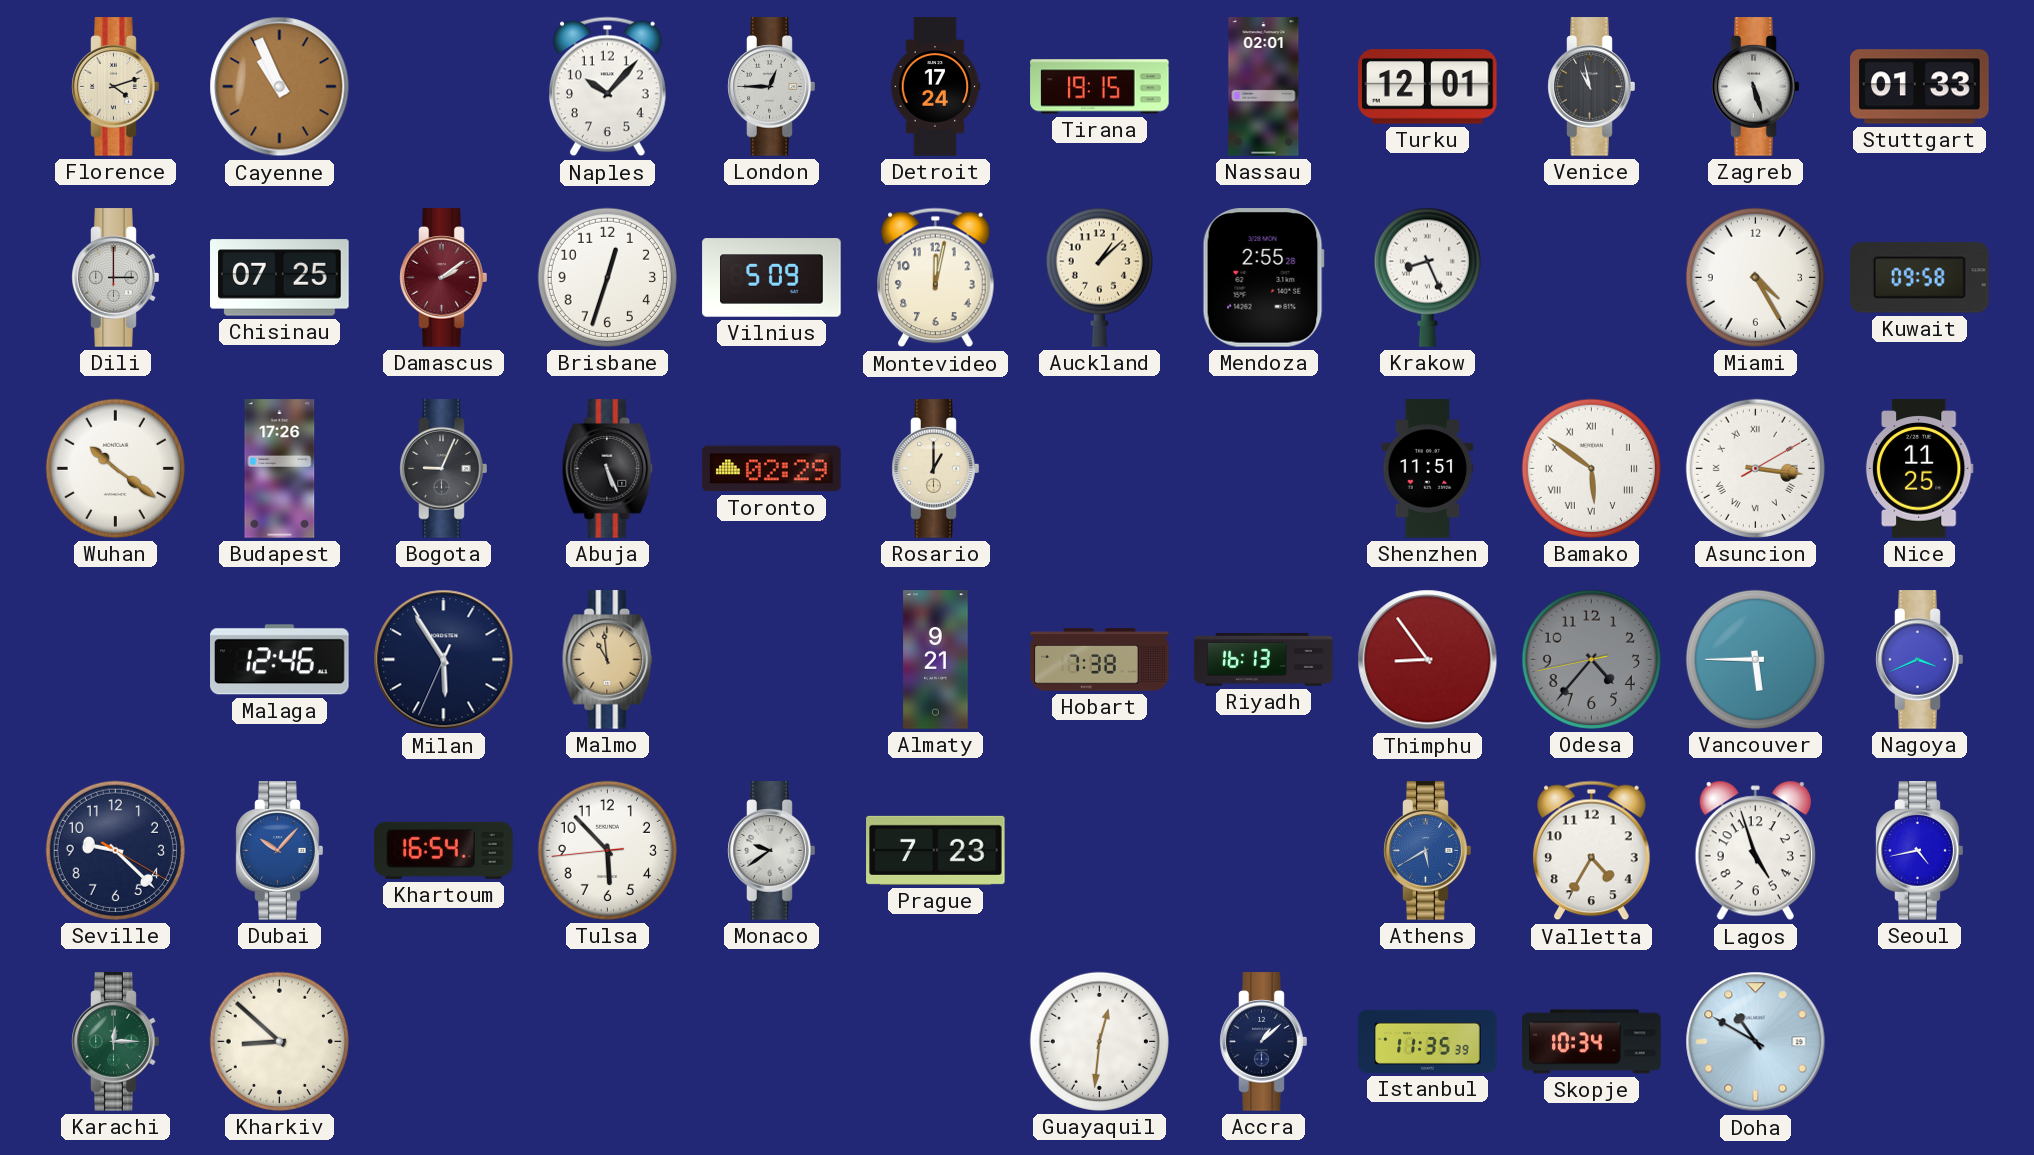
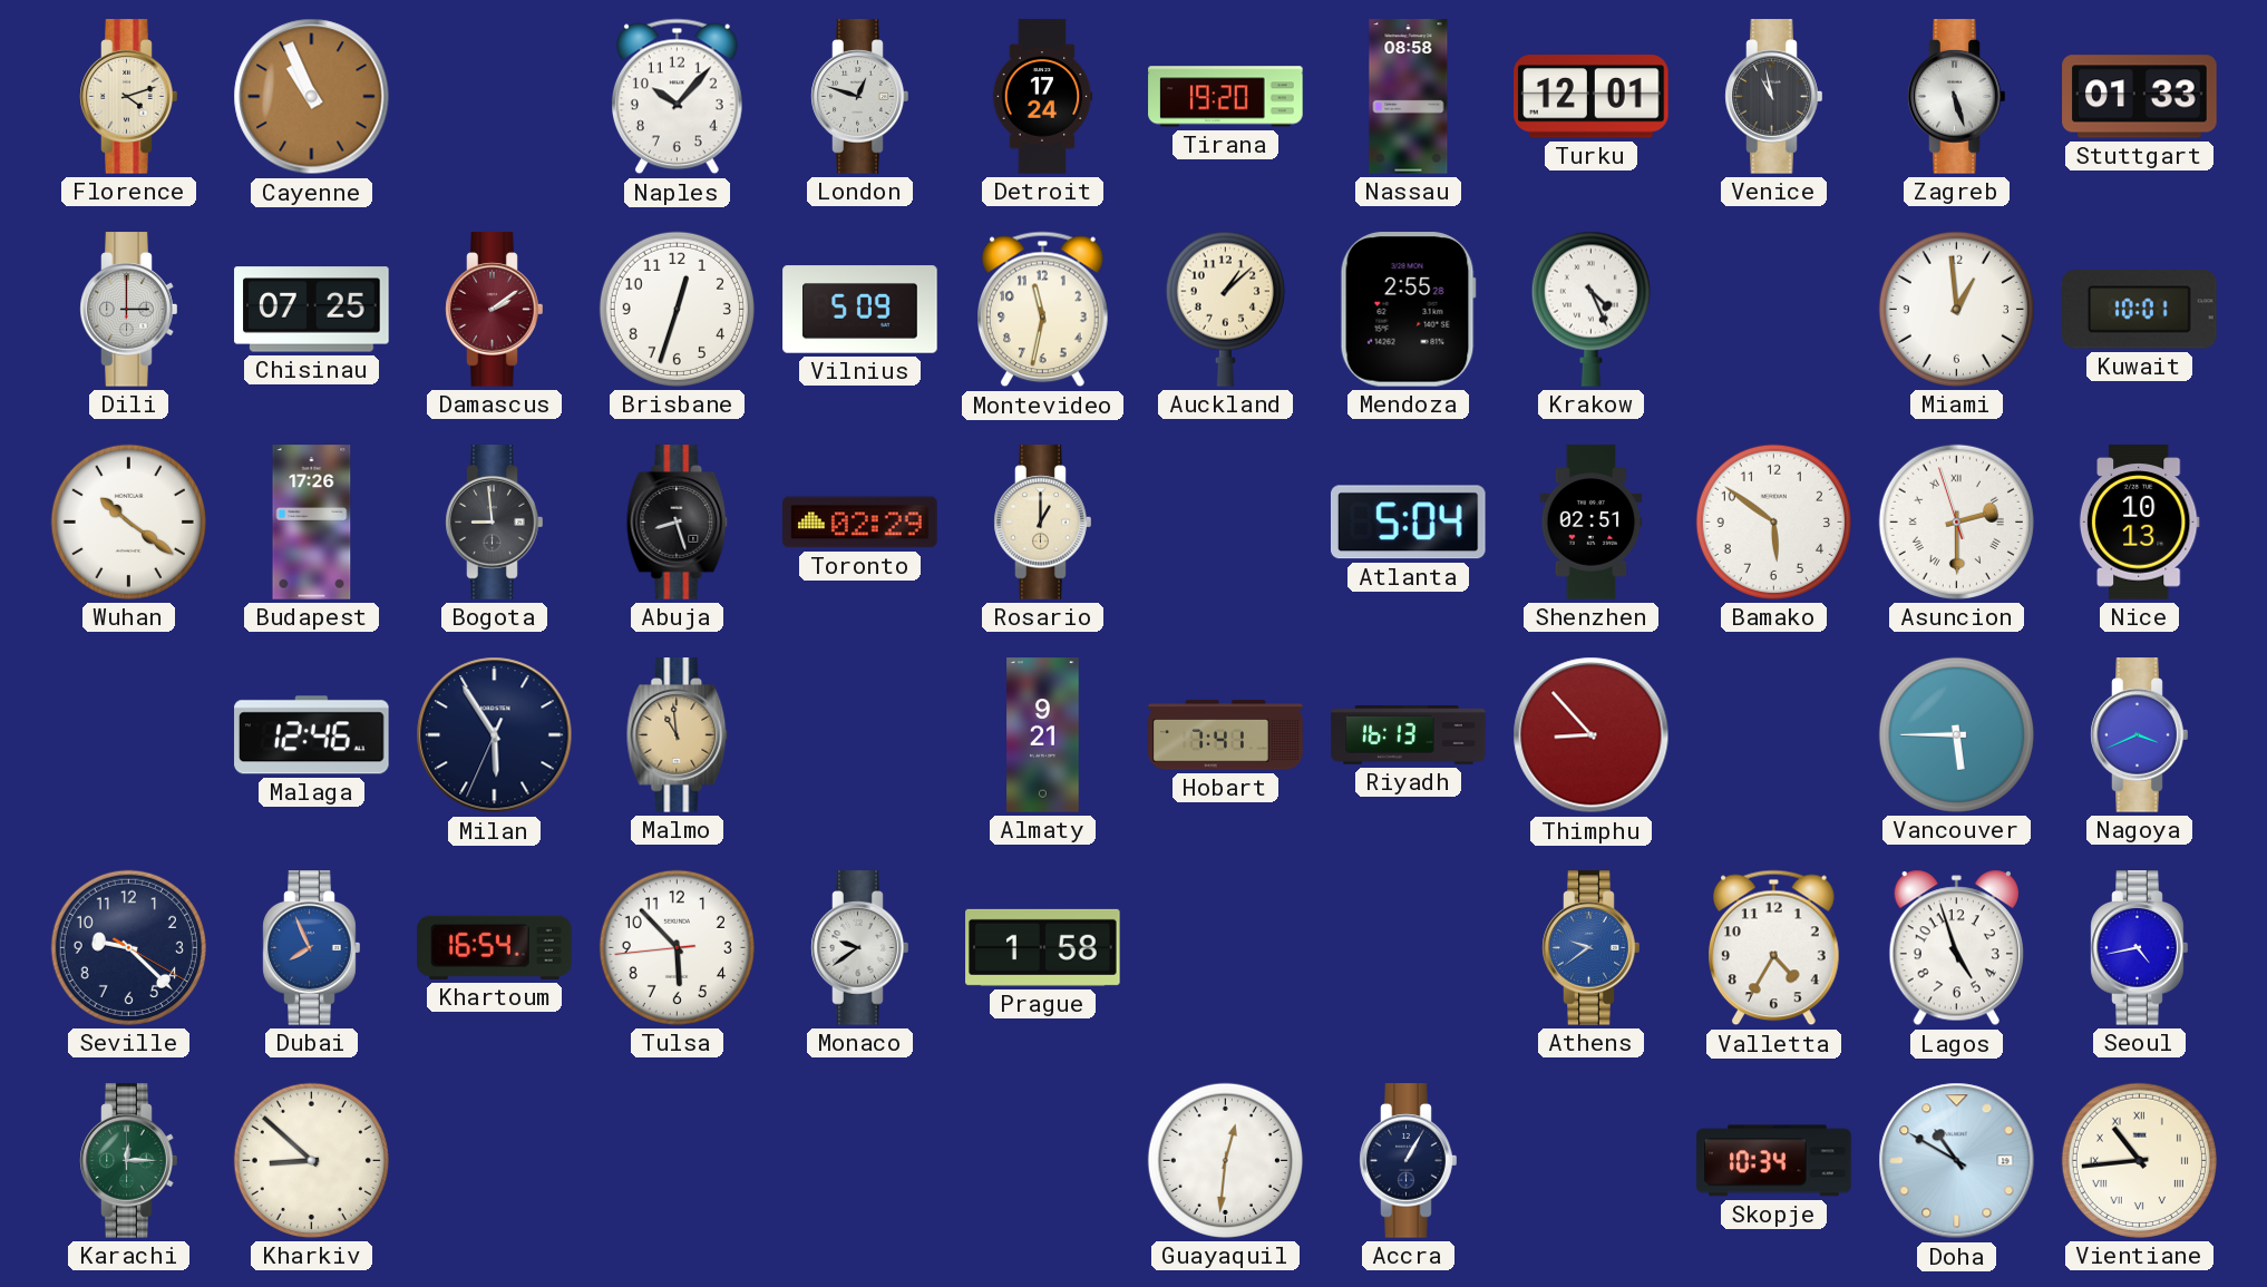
London: 12:45 -> 12:48 (860, 97)
Tirana: 19:15 -> 19:20 (1226, 97)
Nassau: 02:01 -> 08:58 (1409, 97)
Montevideo: 12:02 -> 11:32 (1043, 310)
Krakow: 8:26 -> 4:26 (1590, 309)
Miami: 4:25 -> 12:59 (1956, 309)
Kuwait: 09:58 -> 10:01 (2140, 310)
Bogota: 9:04 -> 8:59 (495, 523)
Abuja: 5:26 -> 8:27 (678, 523)
Atlanta: none -> 5:04 (1408, 523)
Shenzhen: 11:51 -> 02:51 (1592, 523)
Bamako numerals: Roman -> Arabic (1773, 521)
Asuncion: 3:16 -> 2:29 (1956, 521)
Nice: 11:25 -> 10:13 (2139, 523)
Hobart: 7:38 -> 7:41 (1226, 735)
Thimphu: 8:54 -> 8:53 (1592, 735)
Odesa: 4:36 -> none (1591, 659)
Dubai: 10:07 -> 7:56 (312, 948)
Prague: 7:23 -> 1:58 (1043, 947)
Athens: 5:40 -> 9:39 (1592, 948)
Accra: 1:08 -> 1:05 (1409, 1161)
Istanbul: 11:35 -> none (1428, 1041)
Vientiane: none -> 10:44 (2139, 1160)
